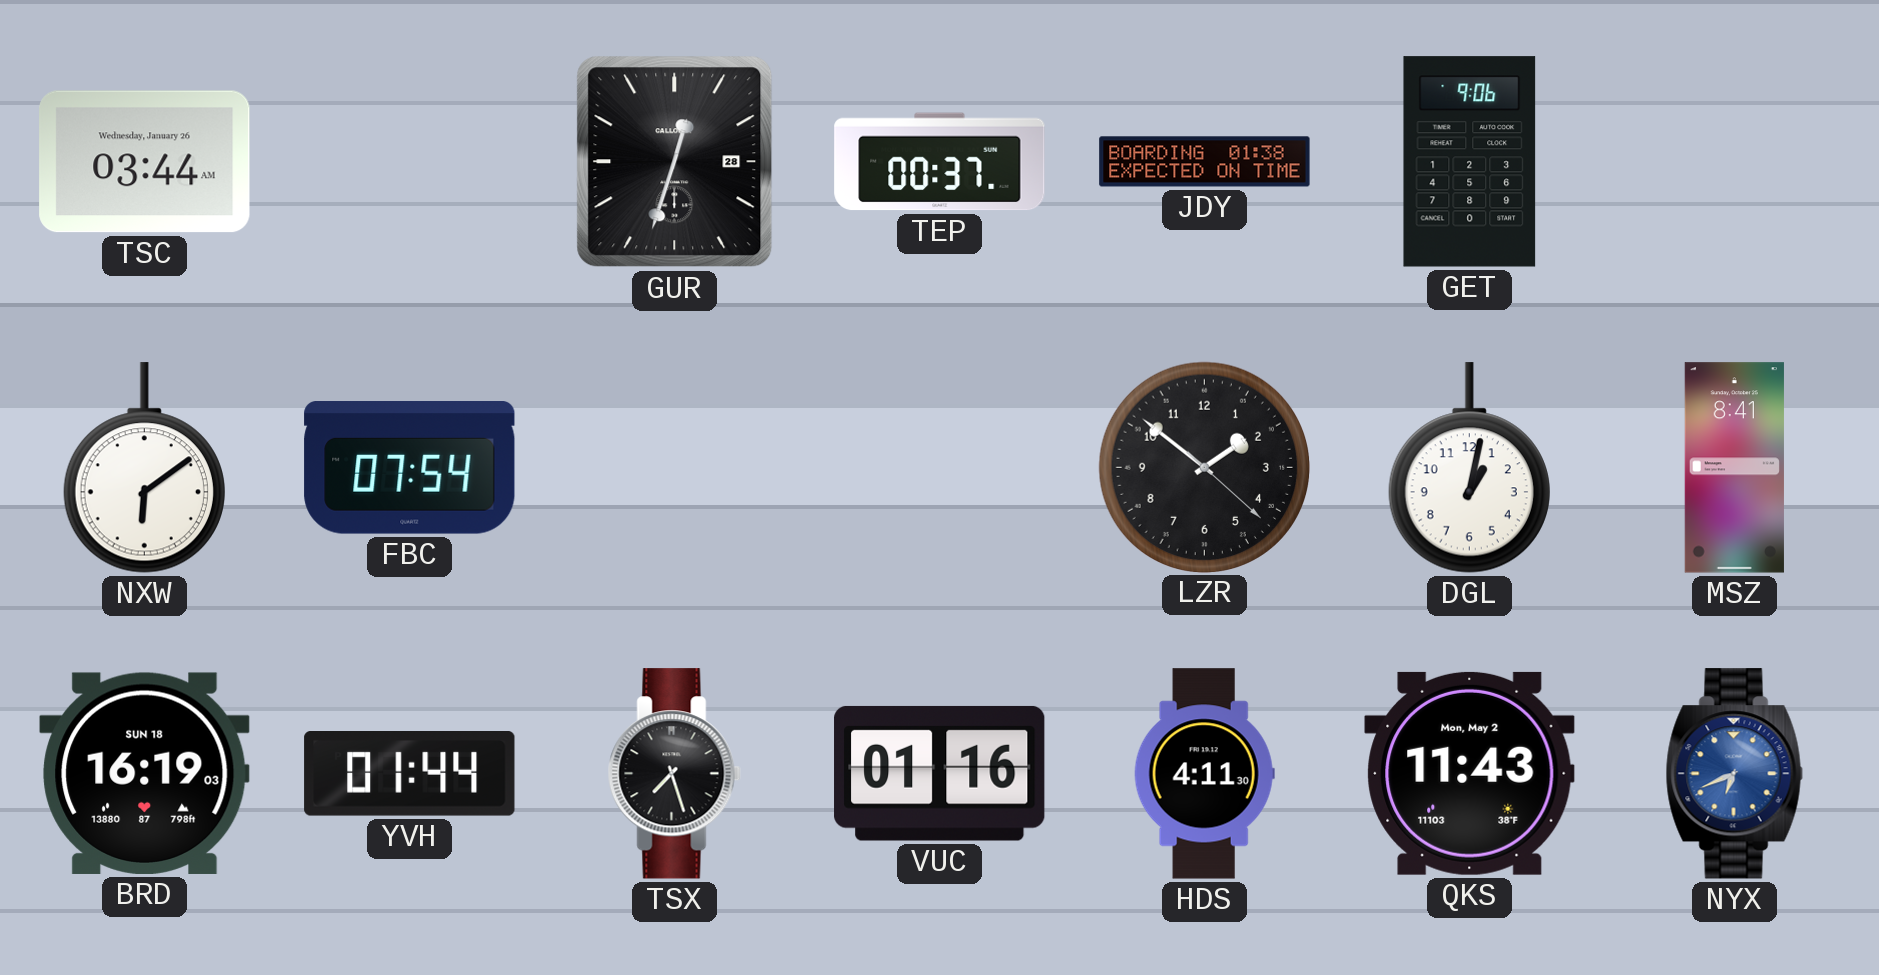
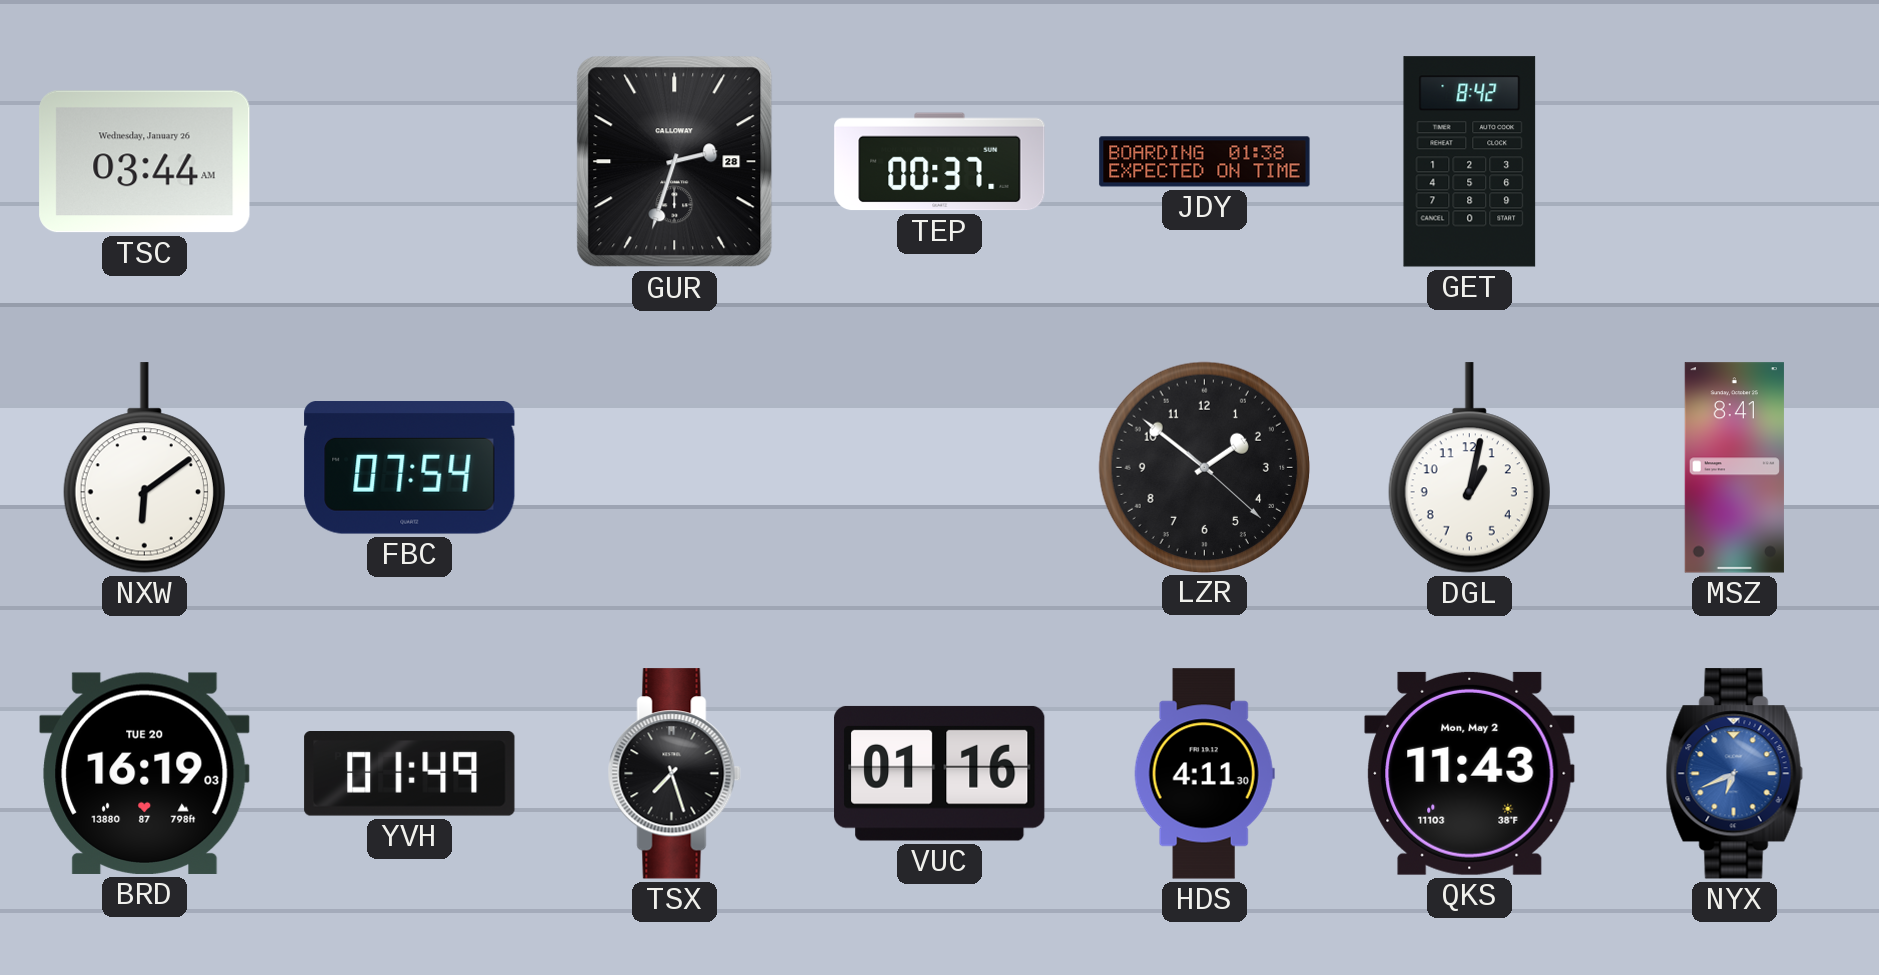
GUR: 12:33 -> 2:33 (675, 162)
GET: 9:06 -> 8:42 (1470, 162)
BRD date: SUN 18 -> TUE 20 (145, 773)
YVH: 01:44 -> 01:49 (410, 774)
